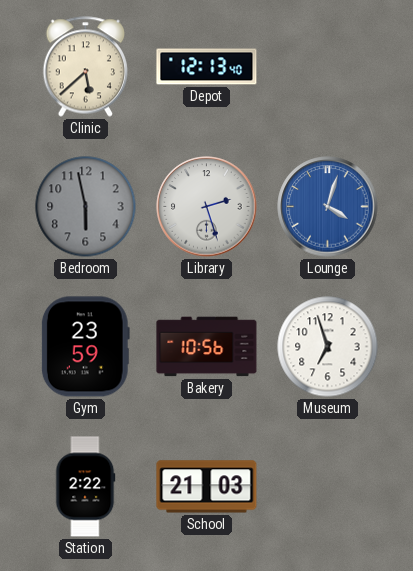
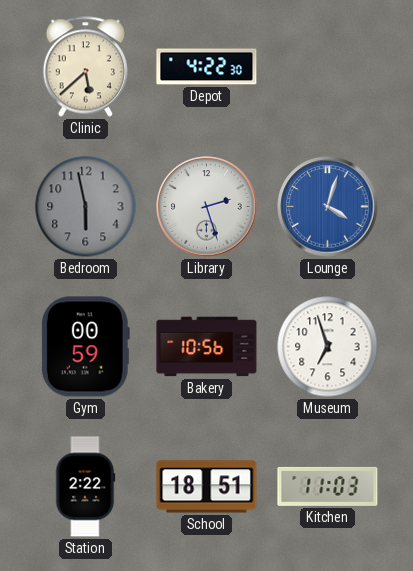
Depot: 12:13 -> 4:22 (207, 67)
Gym: 23:59 -> 00:59 (85, 347)
School: 21:03 -> 18:51 (207, 487)
Kitchen: none -> 11:03 (328, 486)
